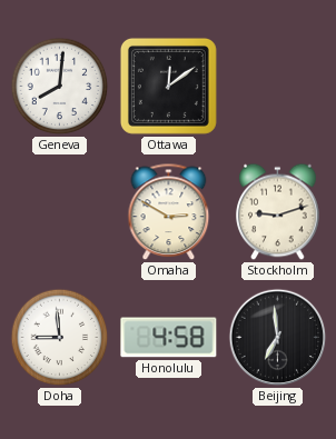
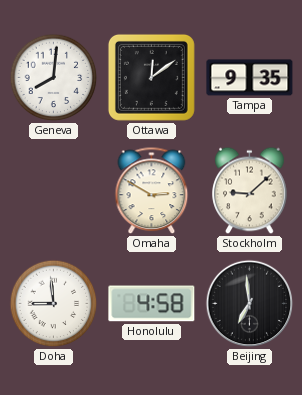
Tampa: none -> 9:35 (250, 78)
Stockholm: 9:12 -> 9:08 (250, 191)
